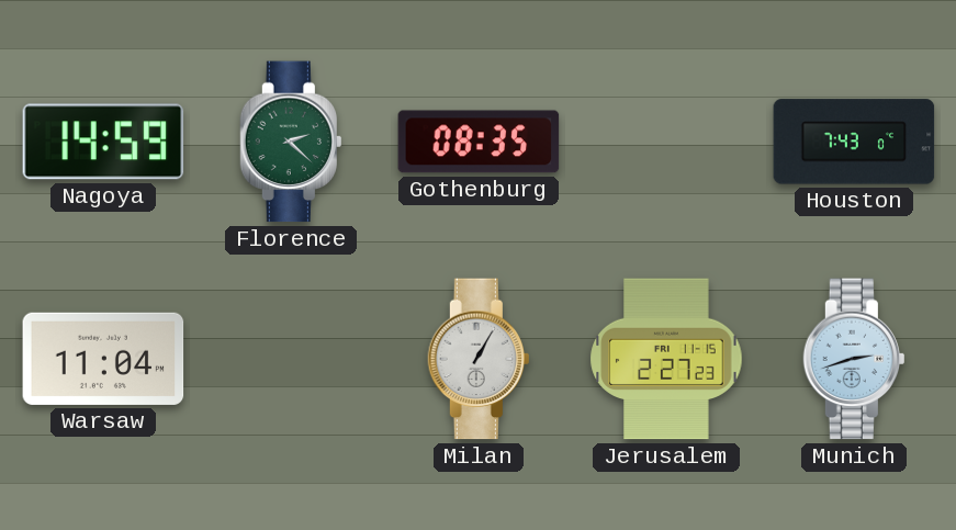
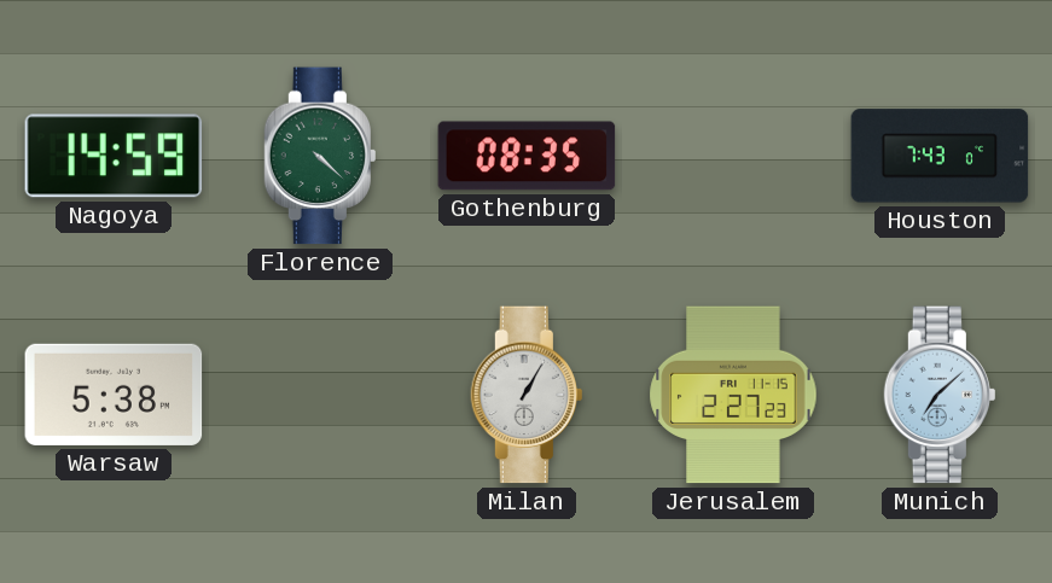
Florence: 2:22 -> 4:22 (320, 156)
Warsaw: 11:04 -> 5:38 (114, 395)
Munich: 2:42 -> 7:08 (940, 395)
